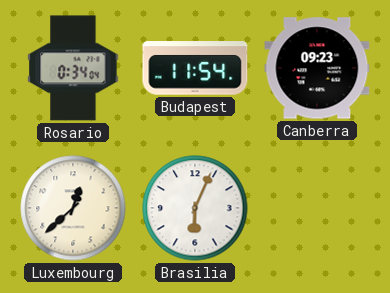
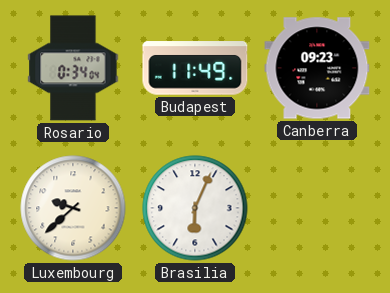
Budapest: 11:54 -> 11:49 (195, 68)
Luxembourg: 12:38 -> 9:38 (73, 208)
